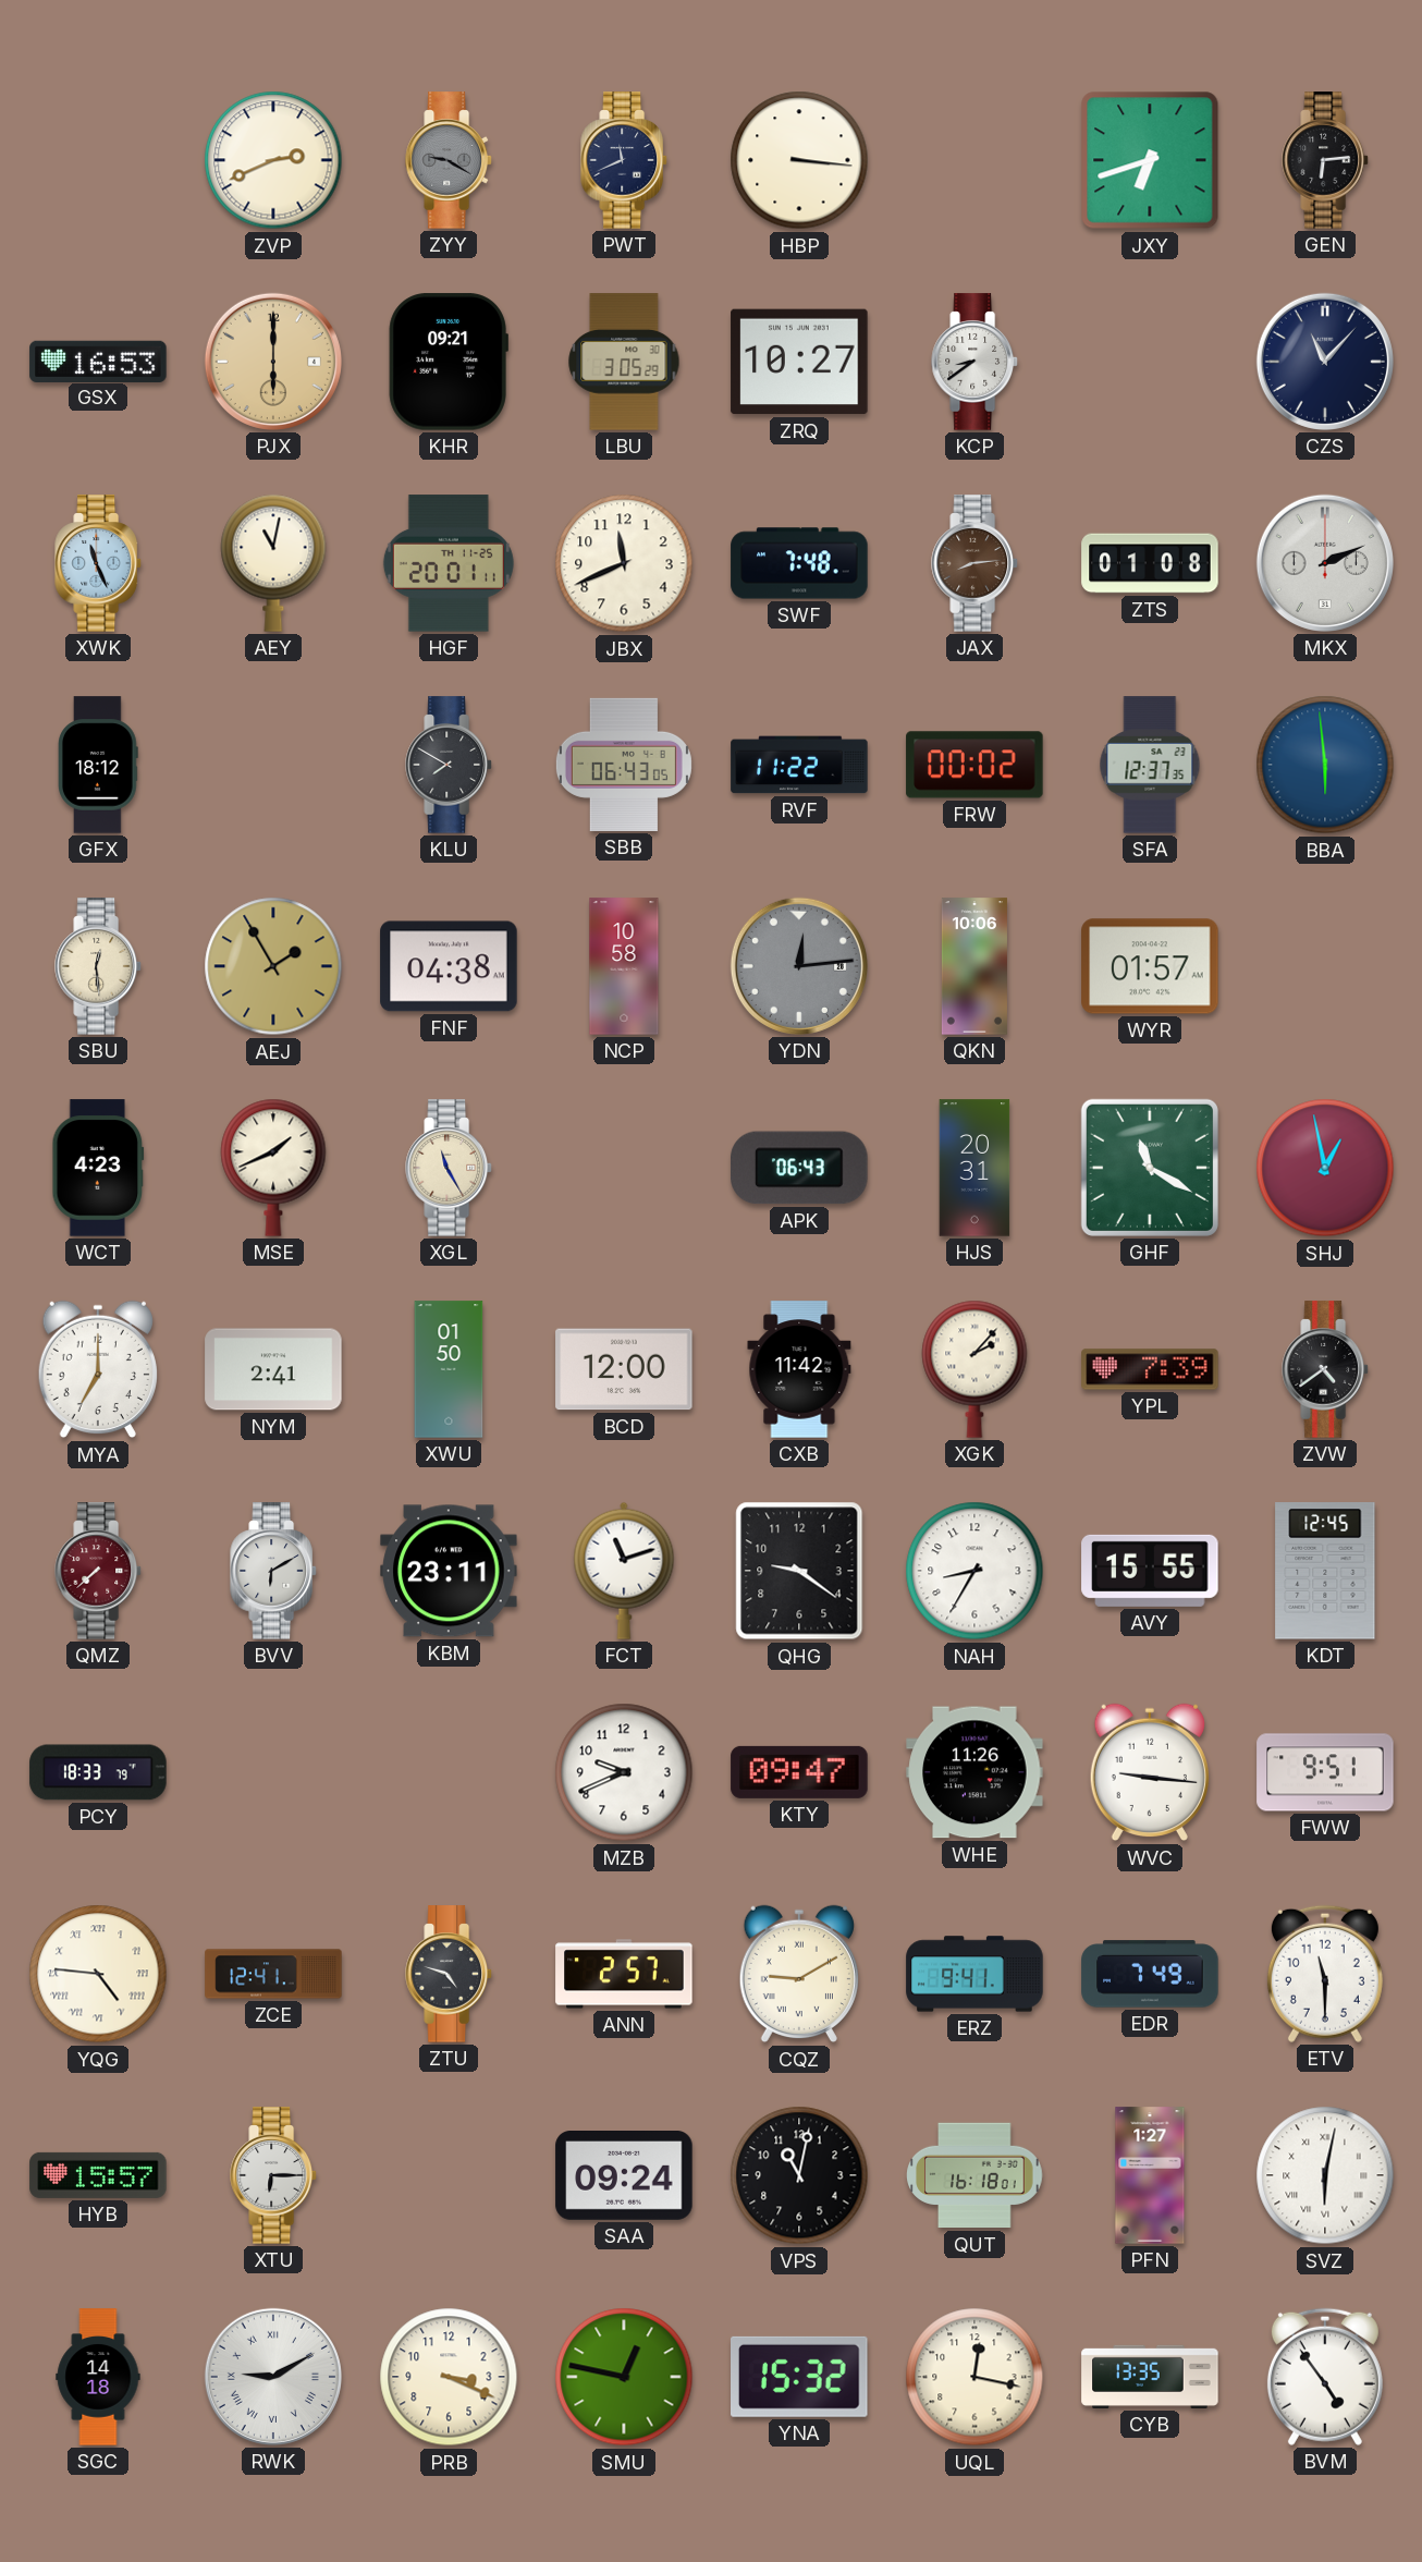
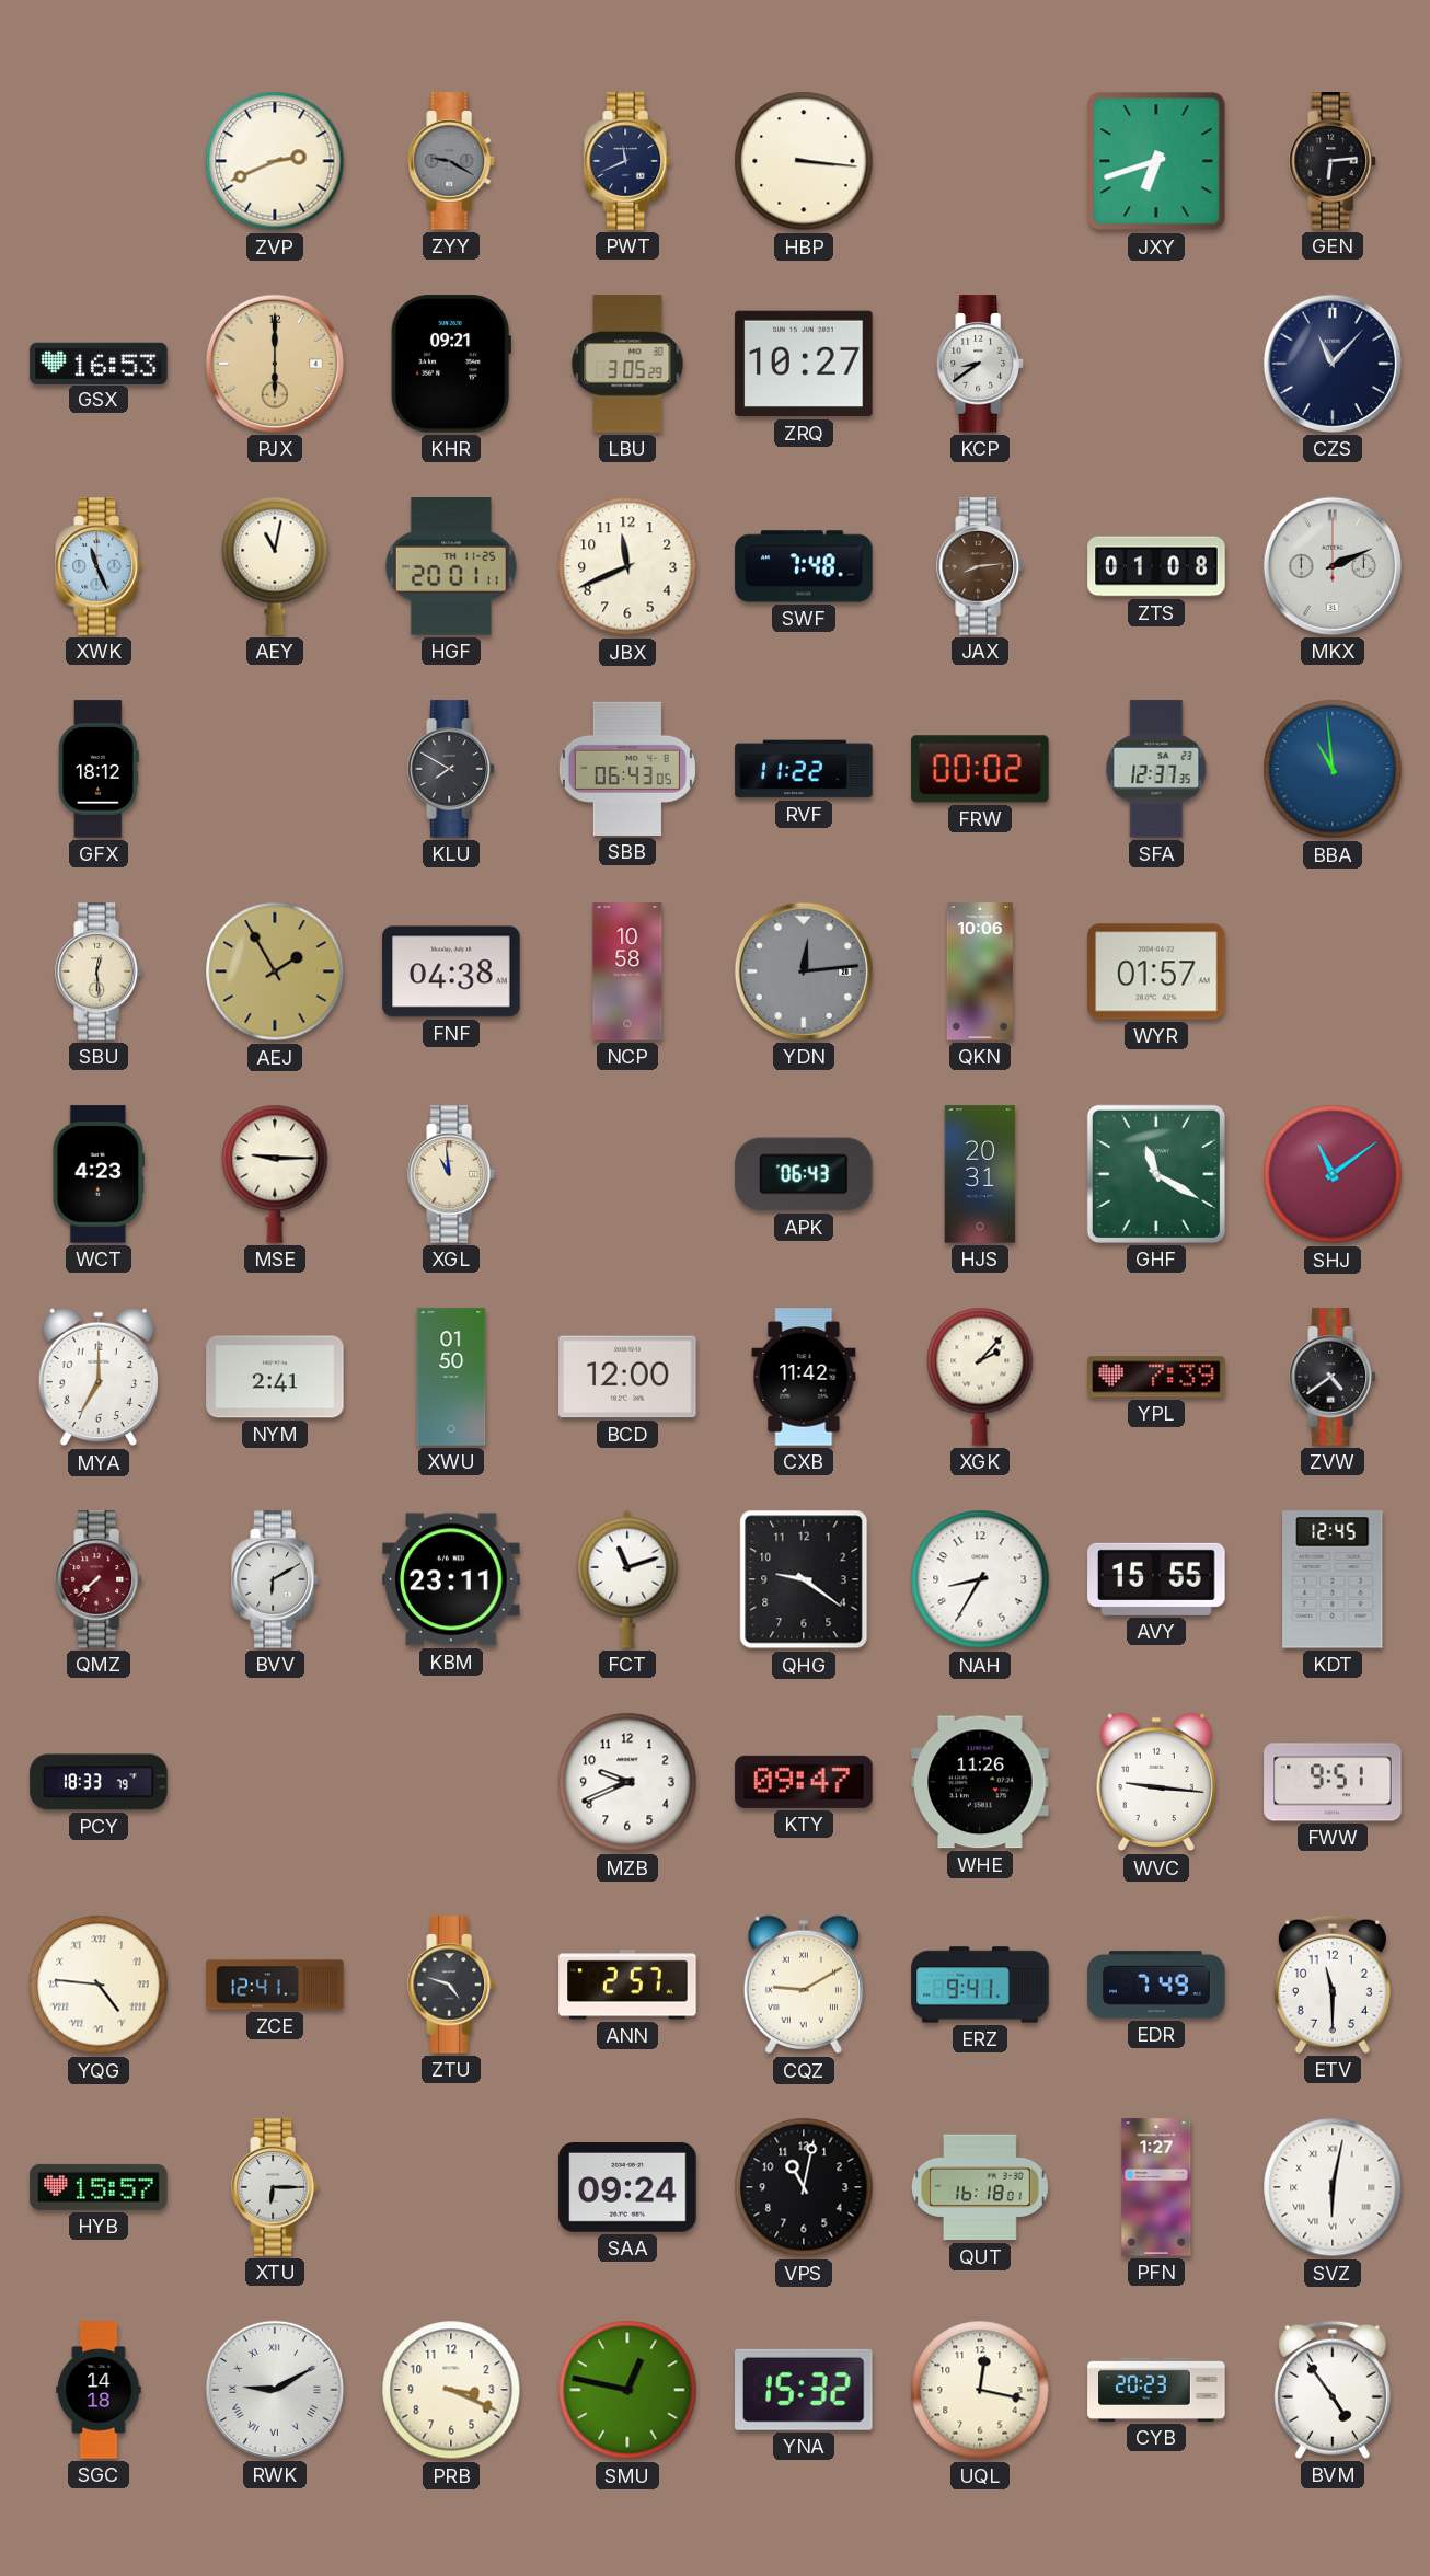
BBA: 5:59 -> 10:59 (1333, 769)
MSE: 1:41 -> 9:15 (275, 1174)
XGL: 11:25 -> 10:59 (451, 1174)
SHJ: 12:58 -> 11:09 (1333, 1174)
CYB: 13:35 -> 20:23 (1156, 2390)
